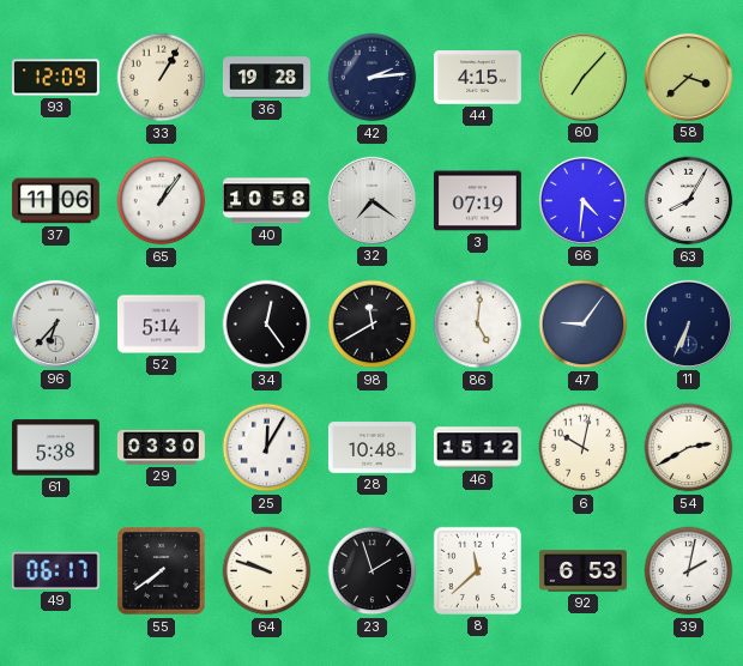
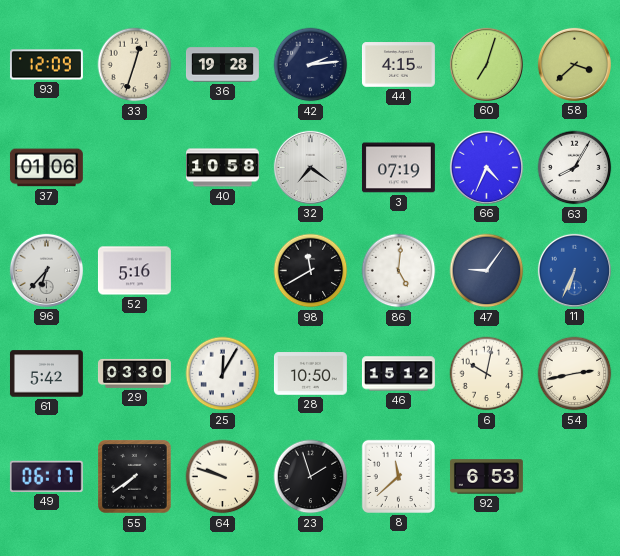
33: 1:05 -> 12:33 (135, 65)
60: 7:07 -> 7:03 (486, 64)
37: 11:06 -> 01:06 (46, 168)
65: 1:06 -> none (162, 201)
66: 4:31 -> 4:34 (486, 167)
52: 5:14 -> 5:16 (134, 271)
34: 12:24 -> none (267, 325)
11 dial: navy -> blue (574, 270)
61: 5:38 -> 5:42 (46, 374)
28: 10:48 -> 10:50 (310, 374)
54: 2:40 -> 2:43 (575, 374)
39: 2:02 -> none (689, 571)
